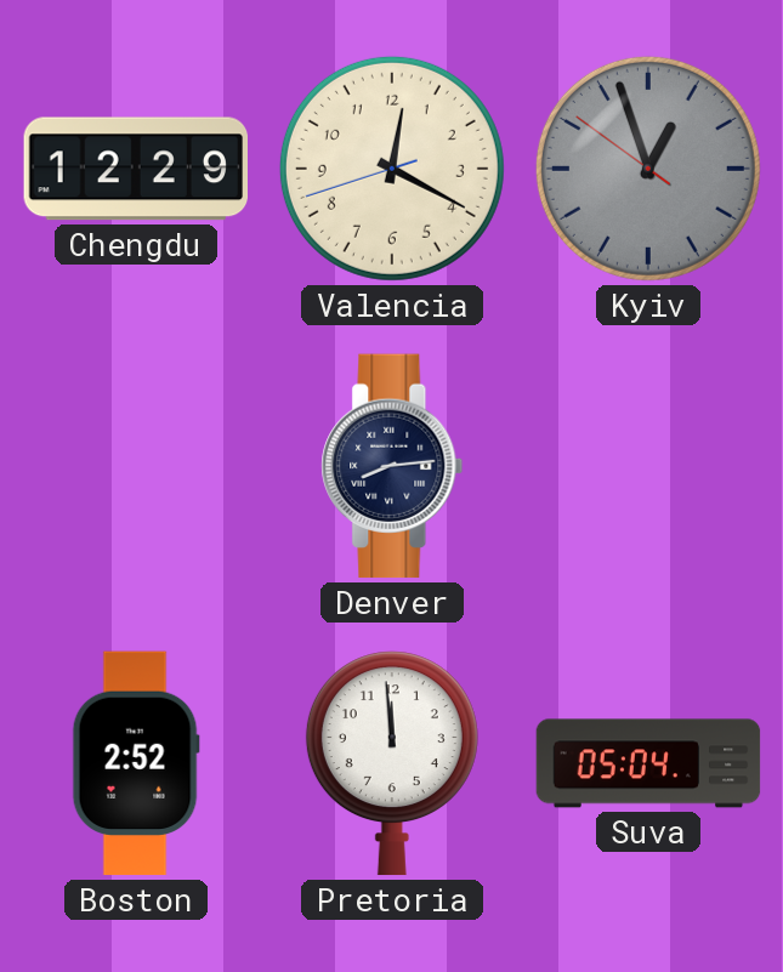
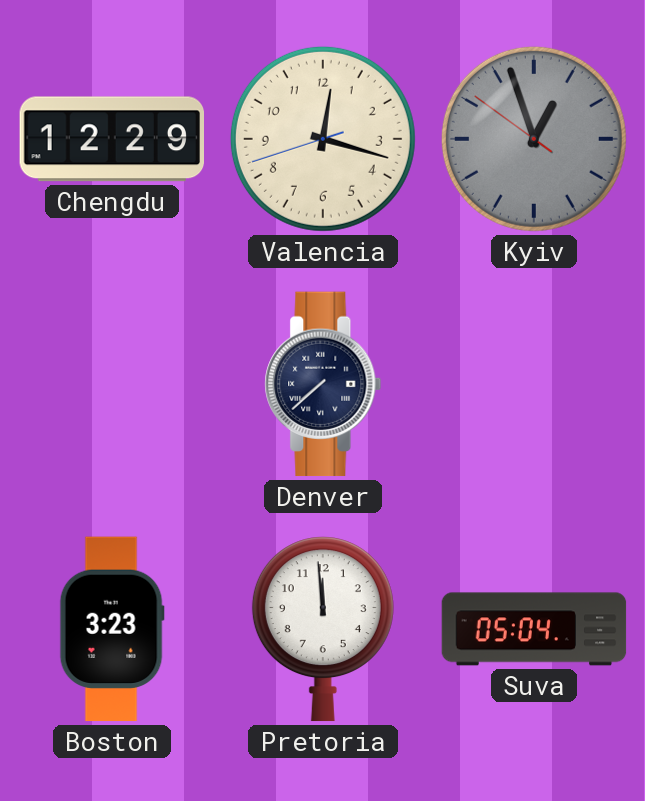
Valencia: 12:19 -> 12:17 (323, 139)
Denver: 8:14 -> 7:38 (323, 384)
Boston: 2:52 -> 3:23 (112, 629)
